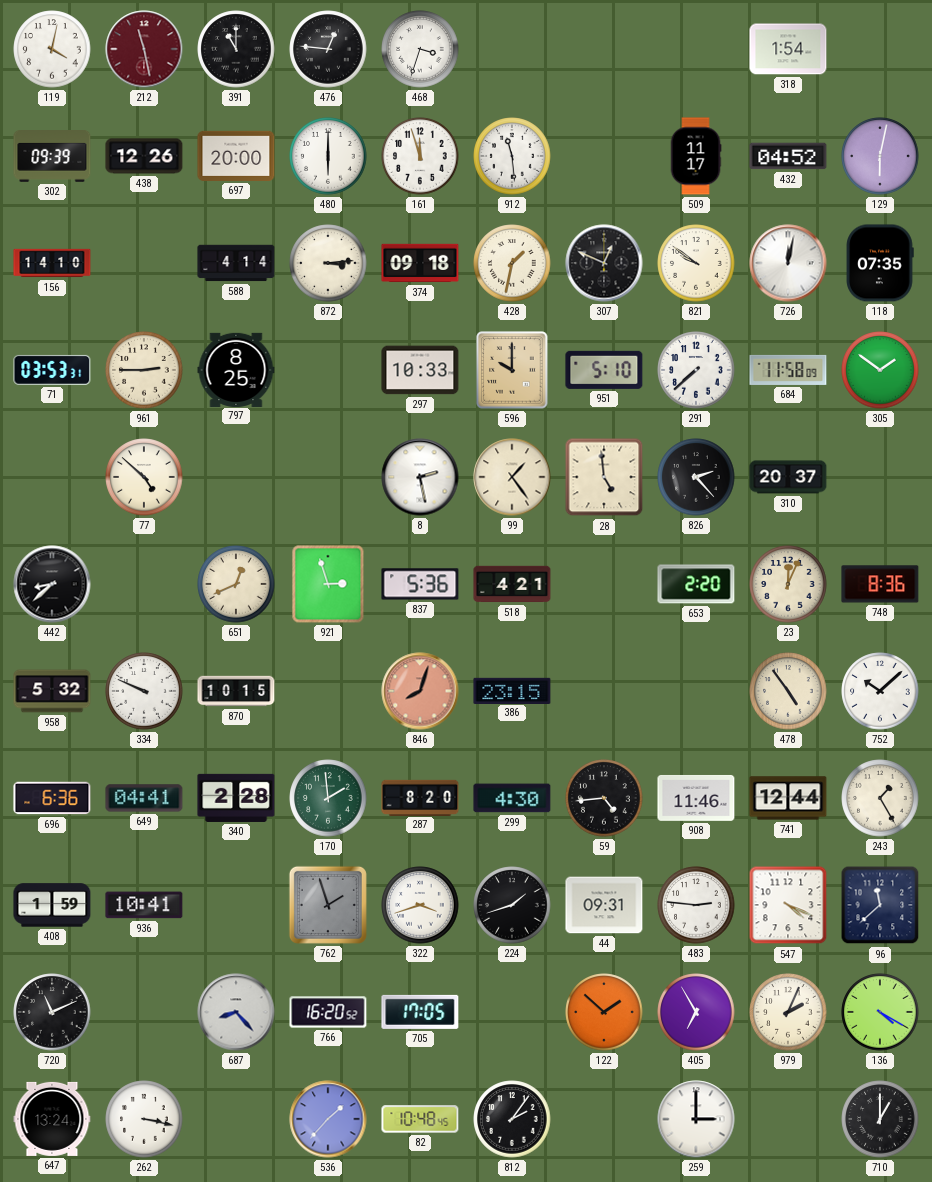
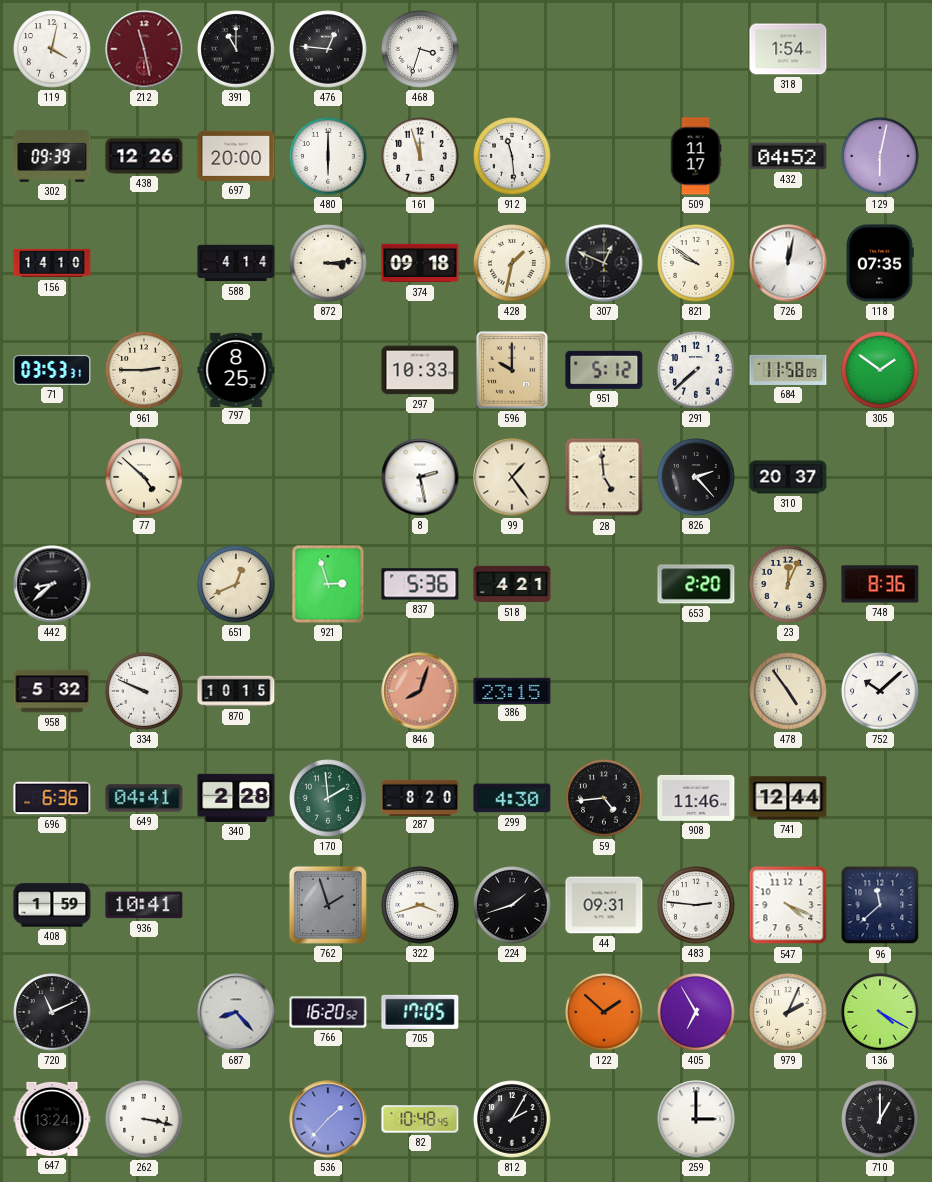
951: 5:10 -> 5:12 (604, 370)
243: 1:25 -> none (880, 798)
812: 2:06 -> 2:05 (512, 1119)
